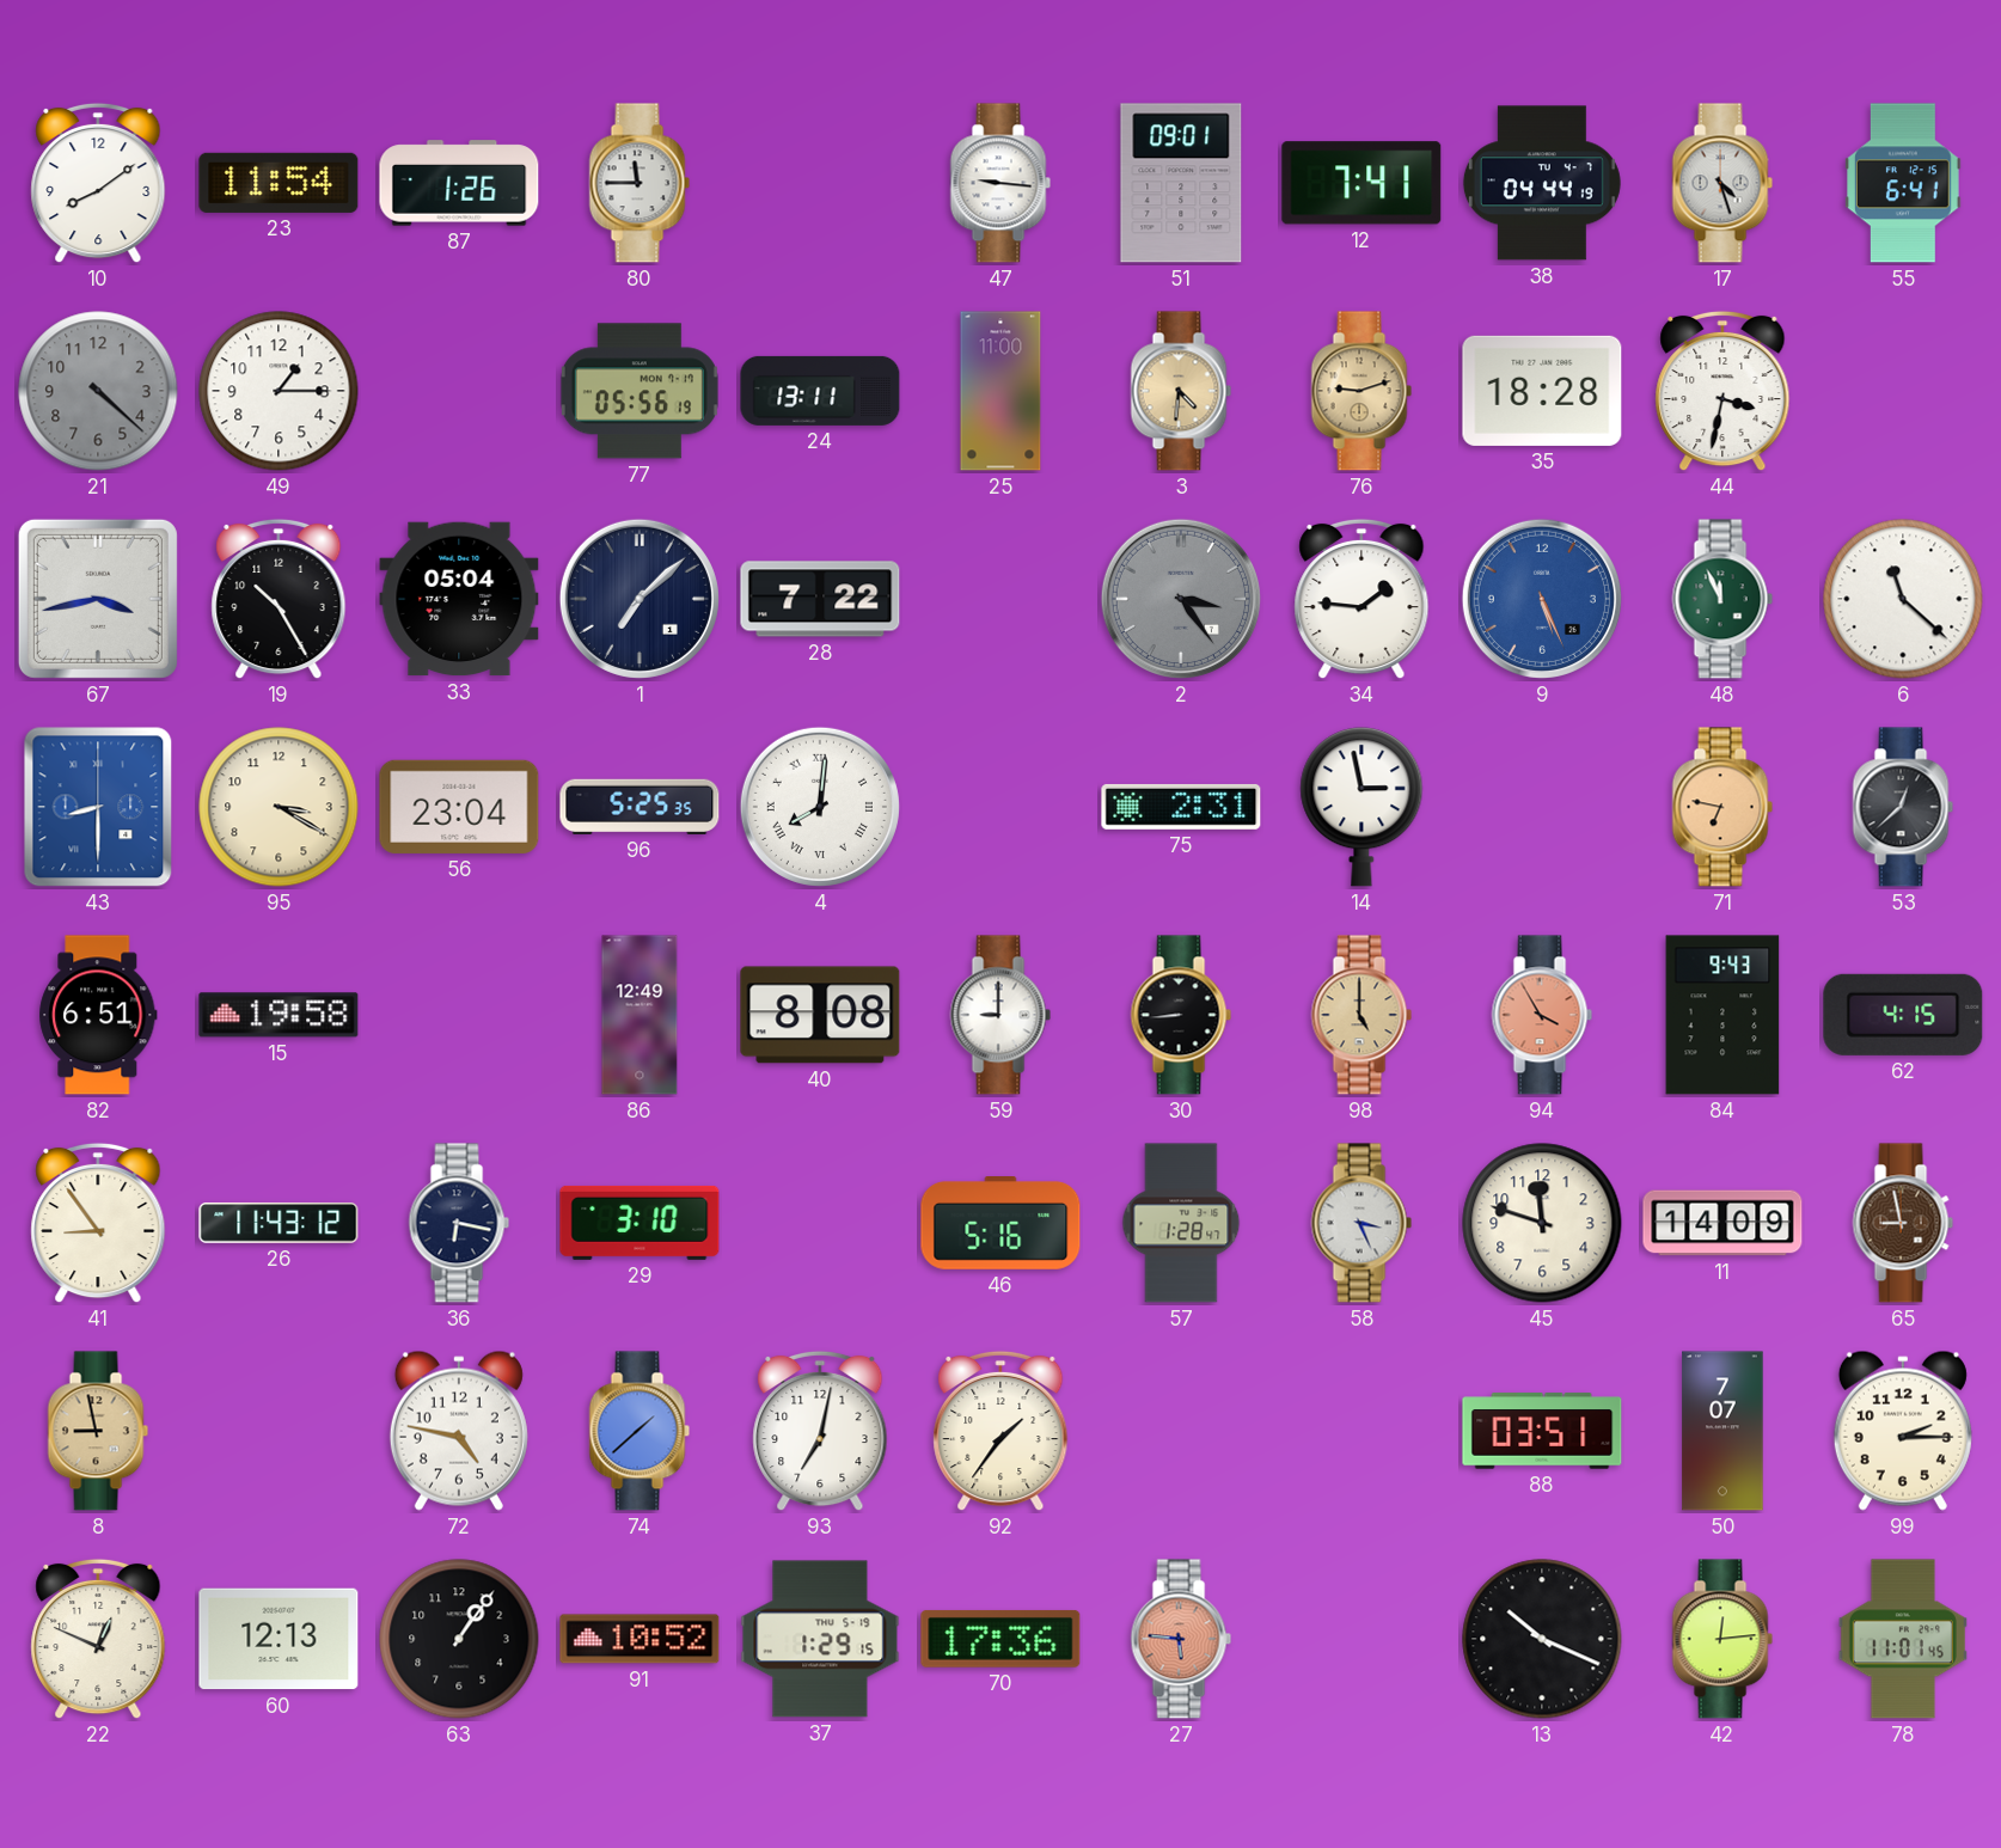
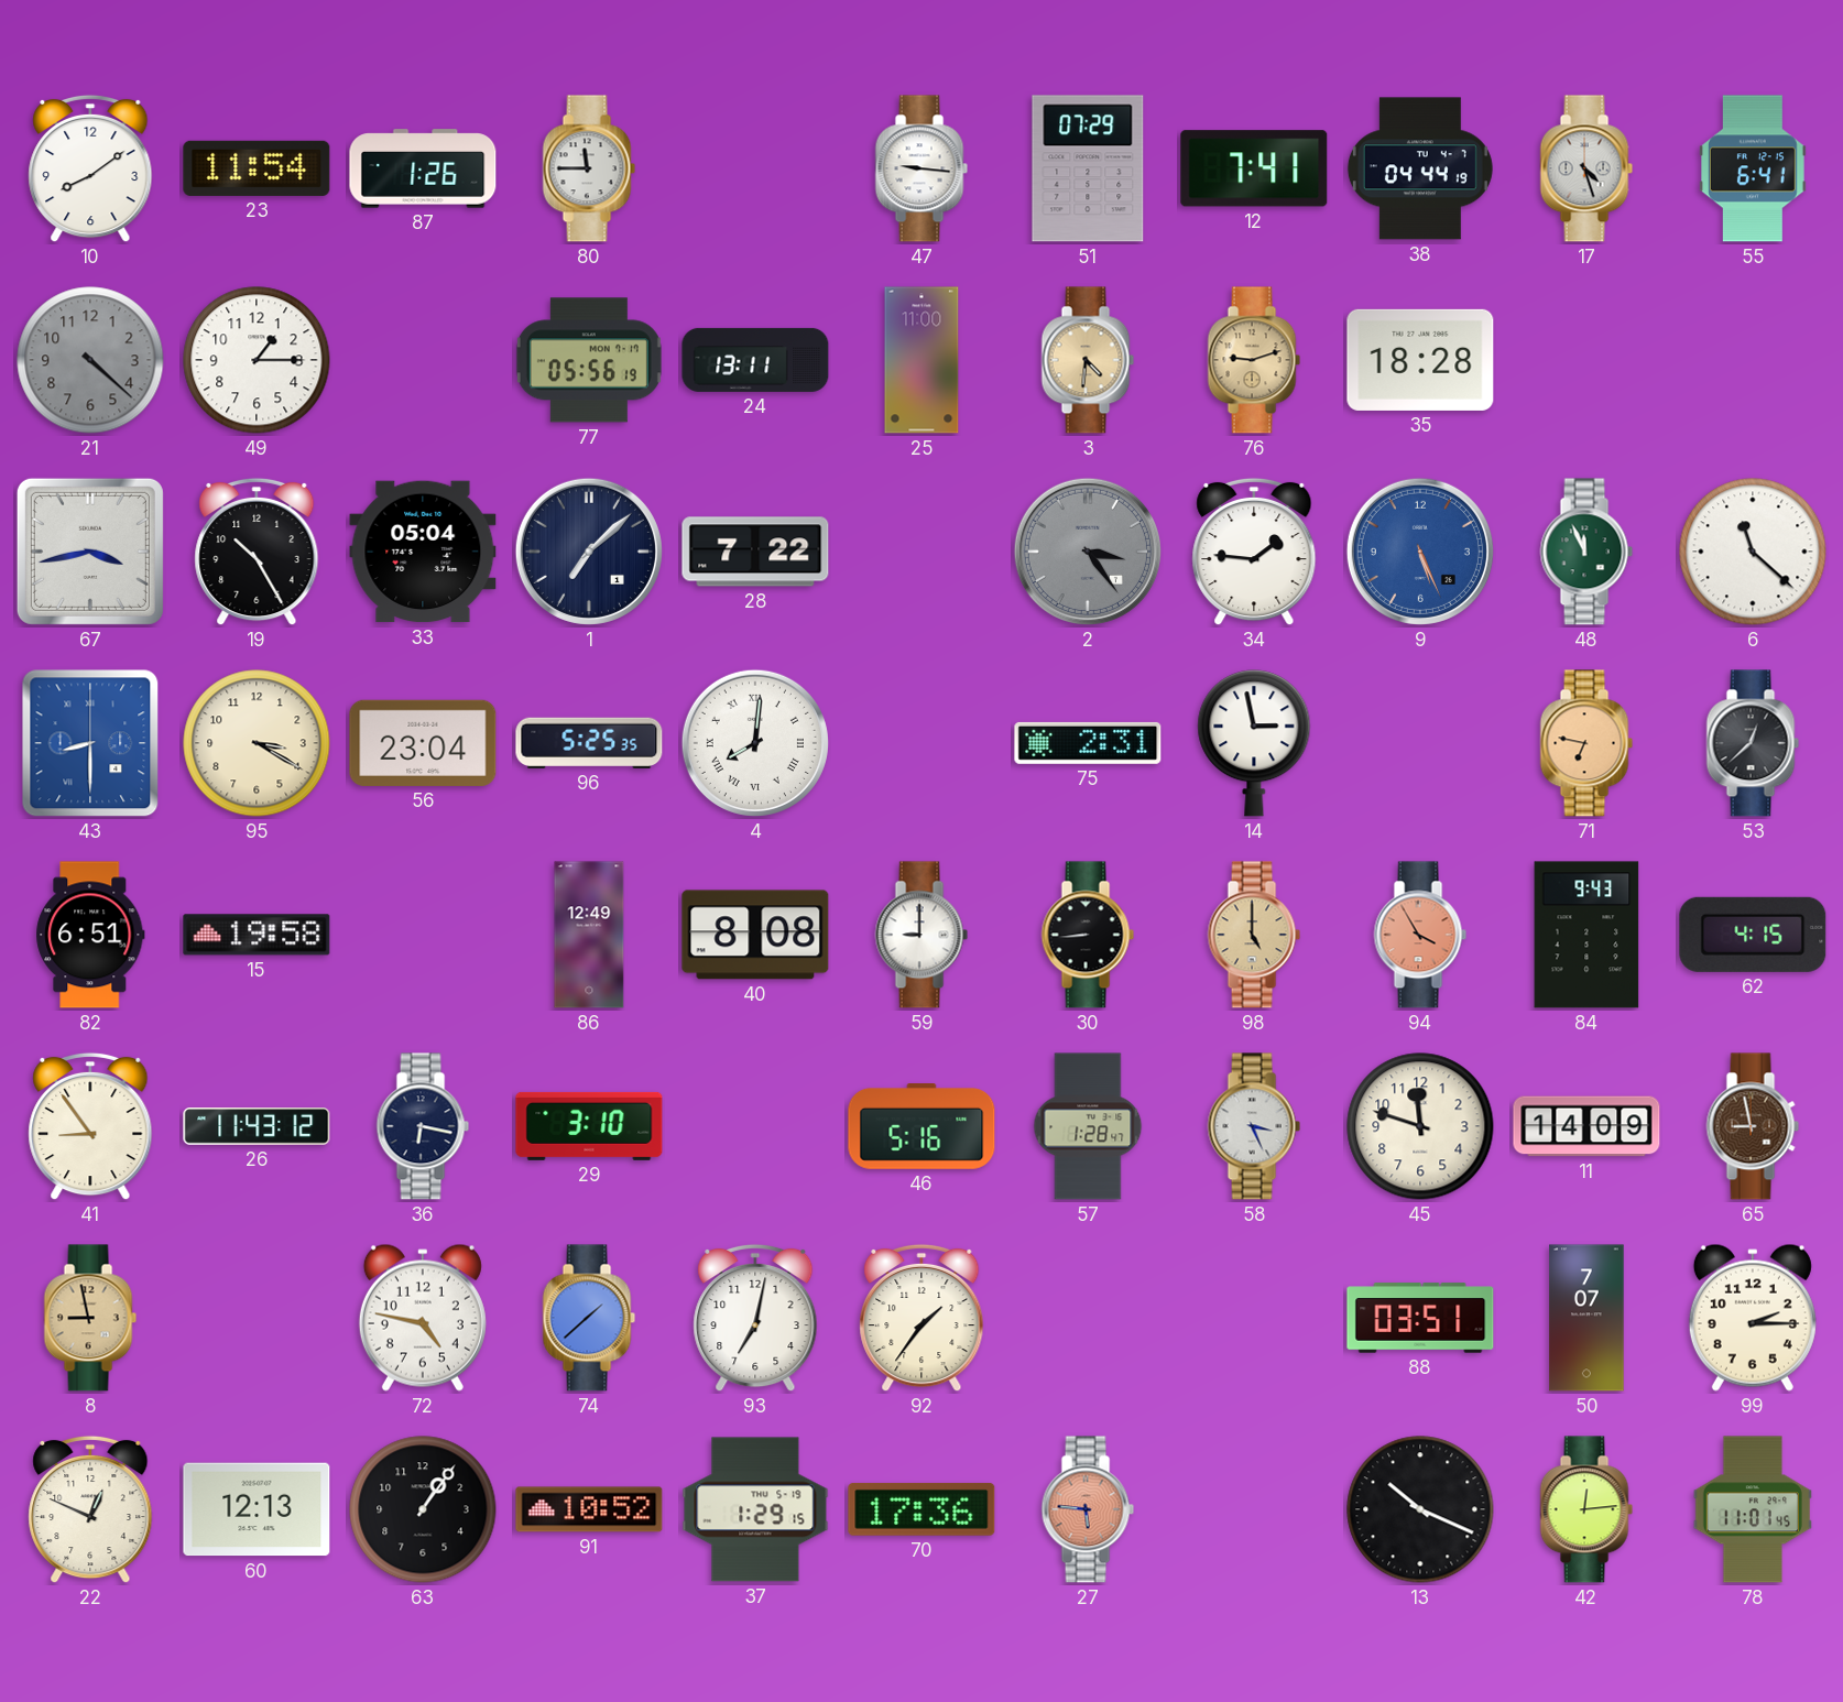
51: 09:01 -> 07:29 (1088, 168)
44: 3:32 -> none (1722, 391)
